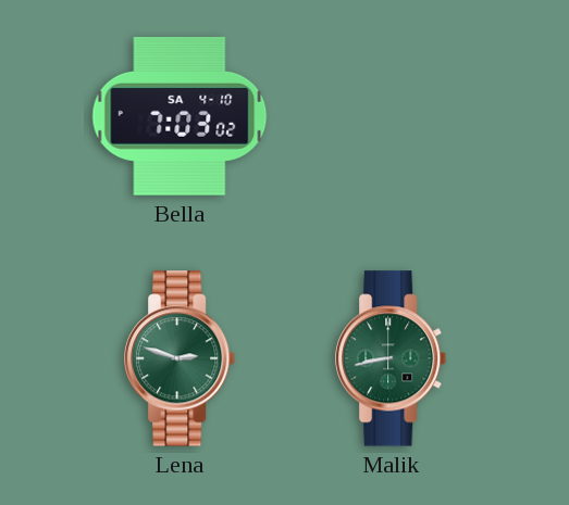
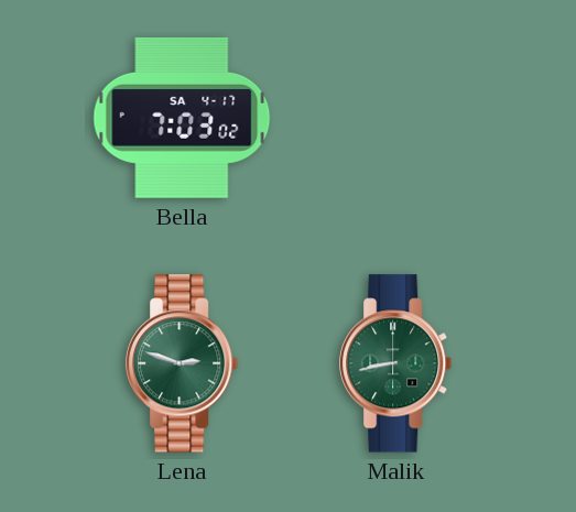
Bella date: SA 4-10 -> SA 4-17 (182, 118)
